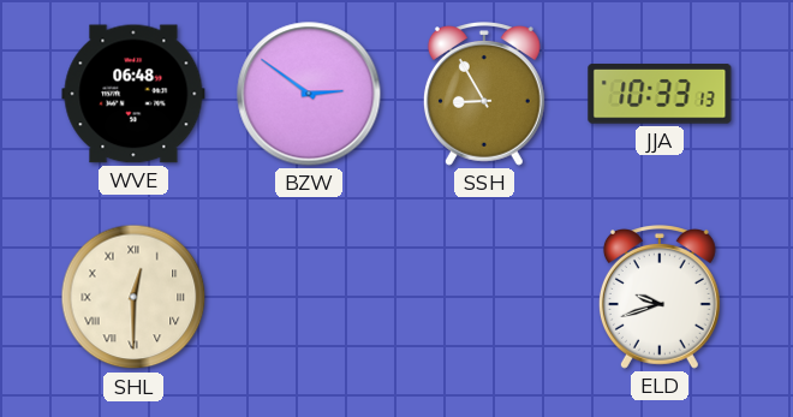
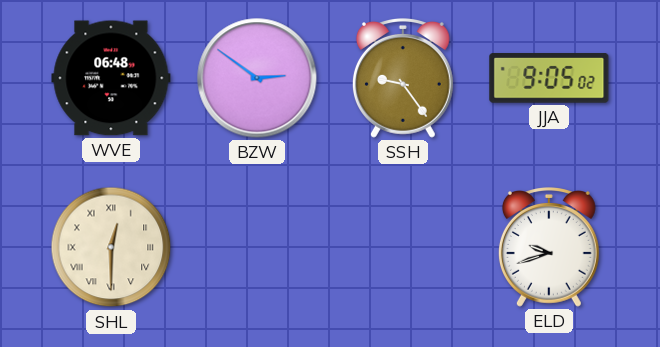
SSH: 8:55 -> 9:24 (403, 79)
JJA: 10:33 -> 9:05 (549, 79)
